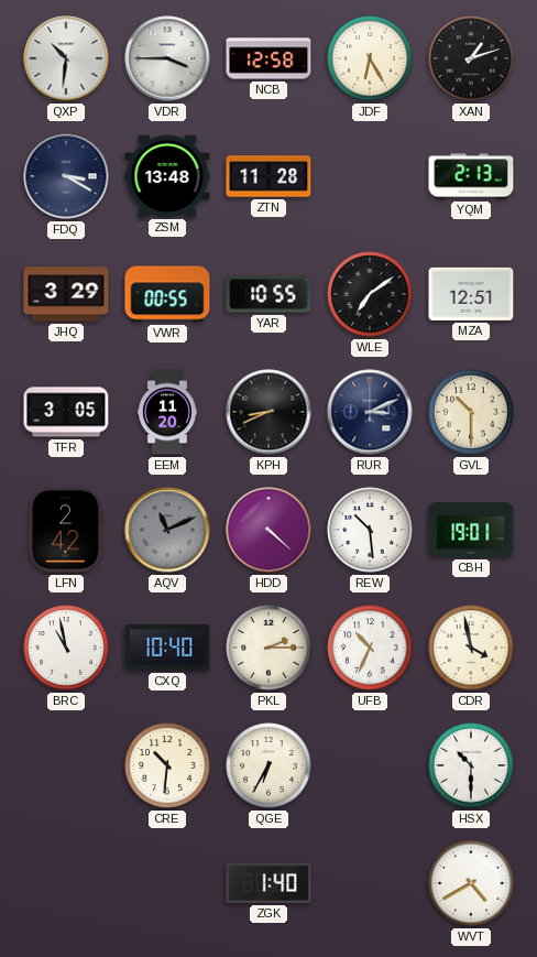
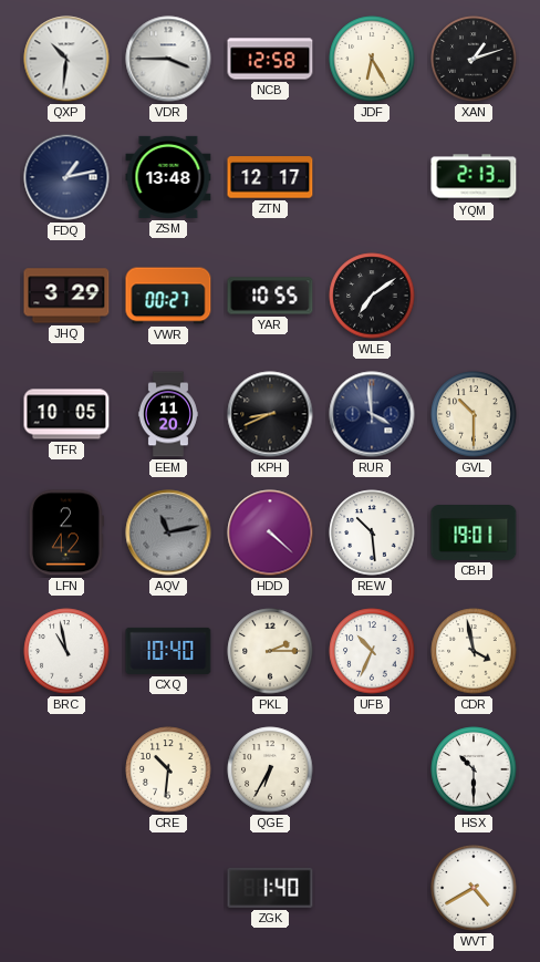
FDQ: 3:20 -> 1:13 (66, 177)
ZTN: 11:28 -> 12:17 (270, 177)
VWR: 00:55 -> 00:27 (168, 296)
MZA: 12:51 -> none (471, 294)
TFR: 3:05 -> 10:05 (66, 414)
RUR: 3:11 -> 3:59 (372, 414)
AQV: 11:11 -> 11:13 (168, 532)
